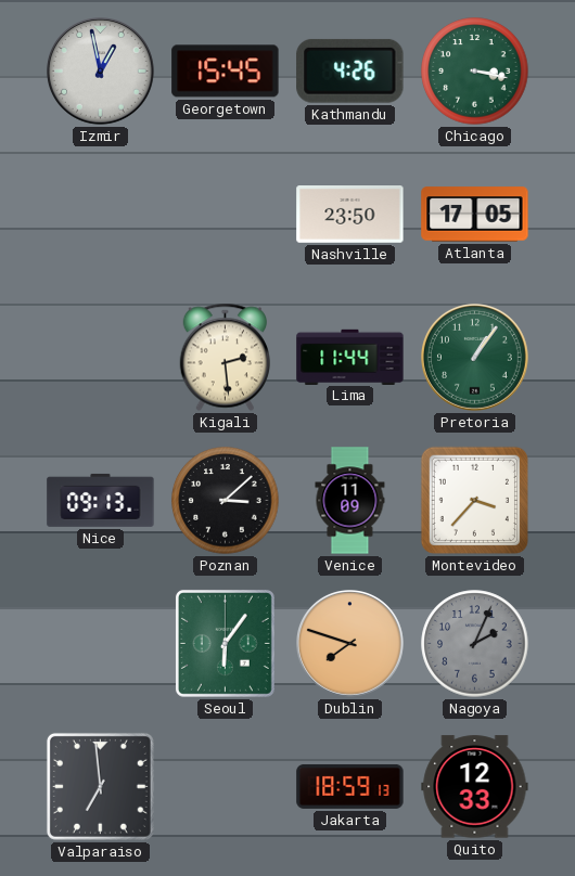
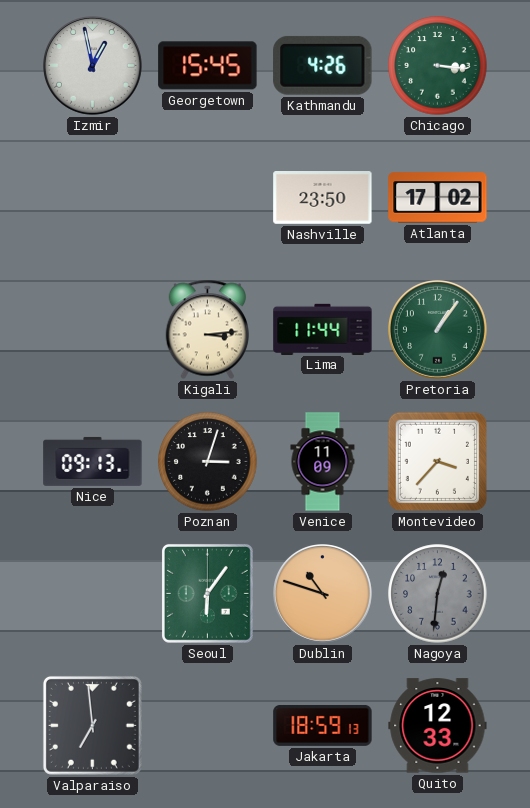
Chicago: 3:17 -> 3:16 (438, 66)
Atlanta: 17:05 -> 17:02 (438, 198)
Kigali: 2:29 -> 3:14 (207, 330)
Poznan: 3:08 -> 3:03 (208, 462)
Dublin: 7:48 -> 10:48 (323, 594)
Nagoya: 2:04 -> 12:31 (438, 594)
